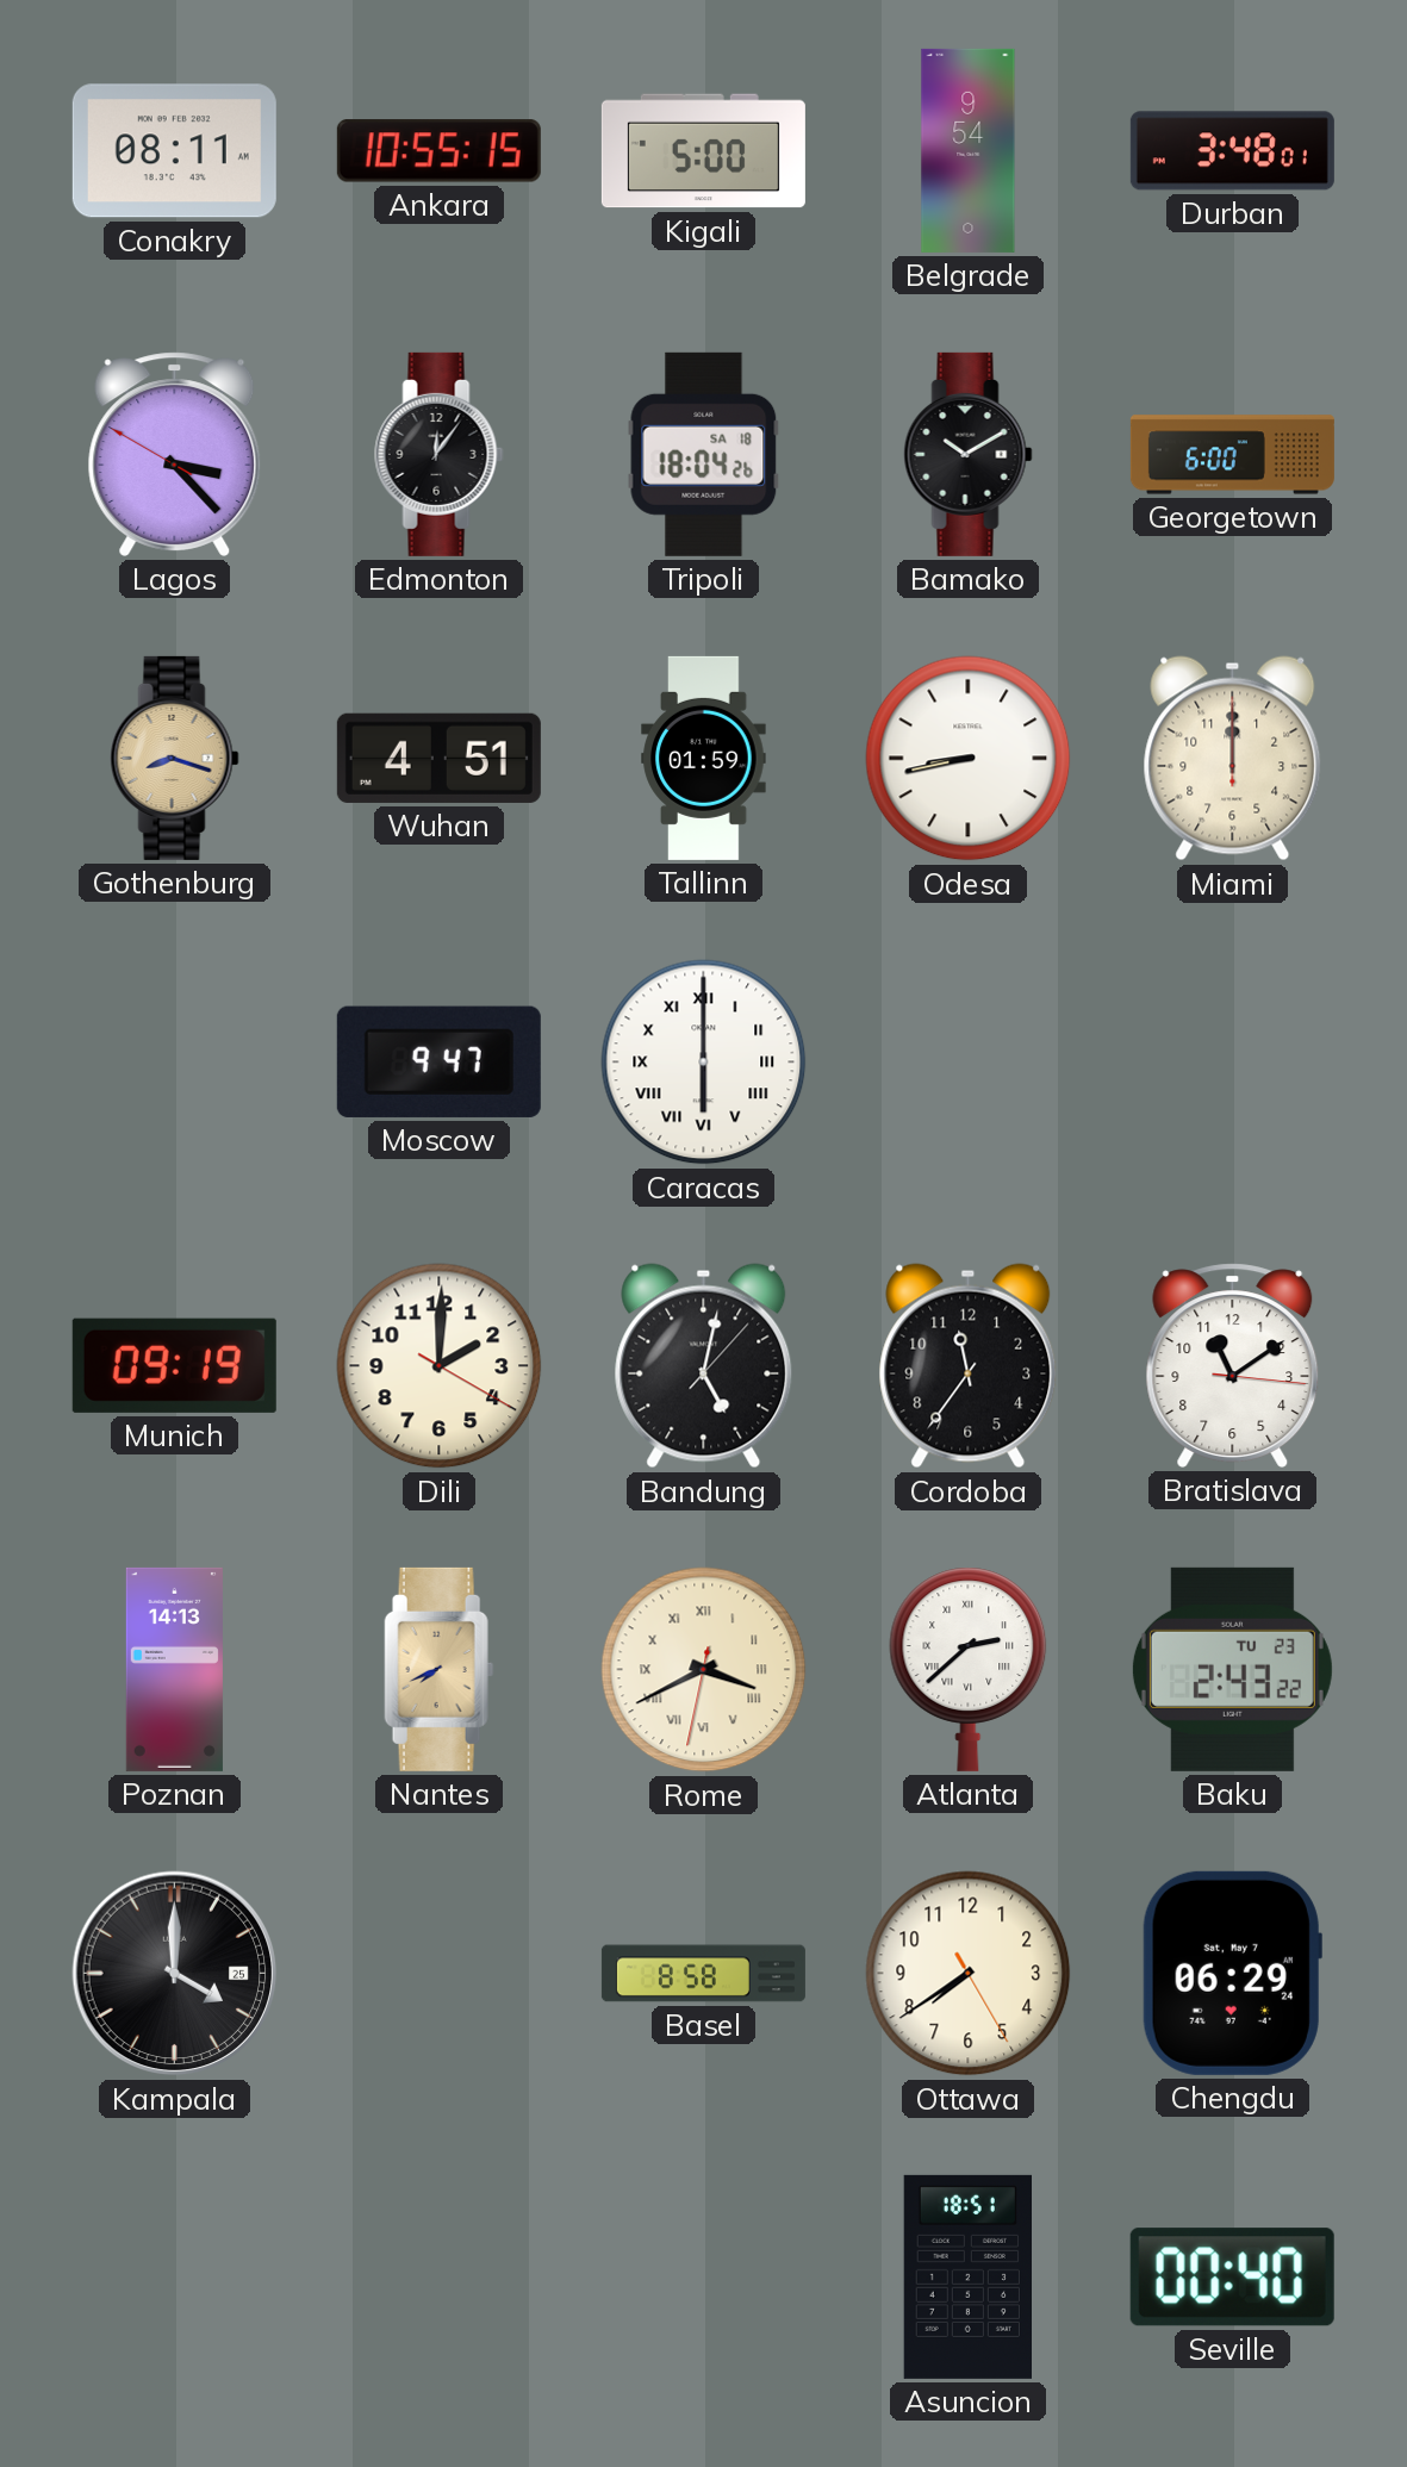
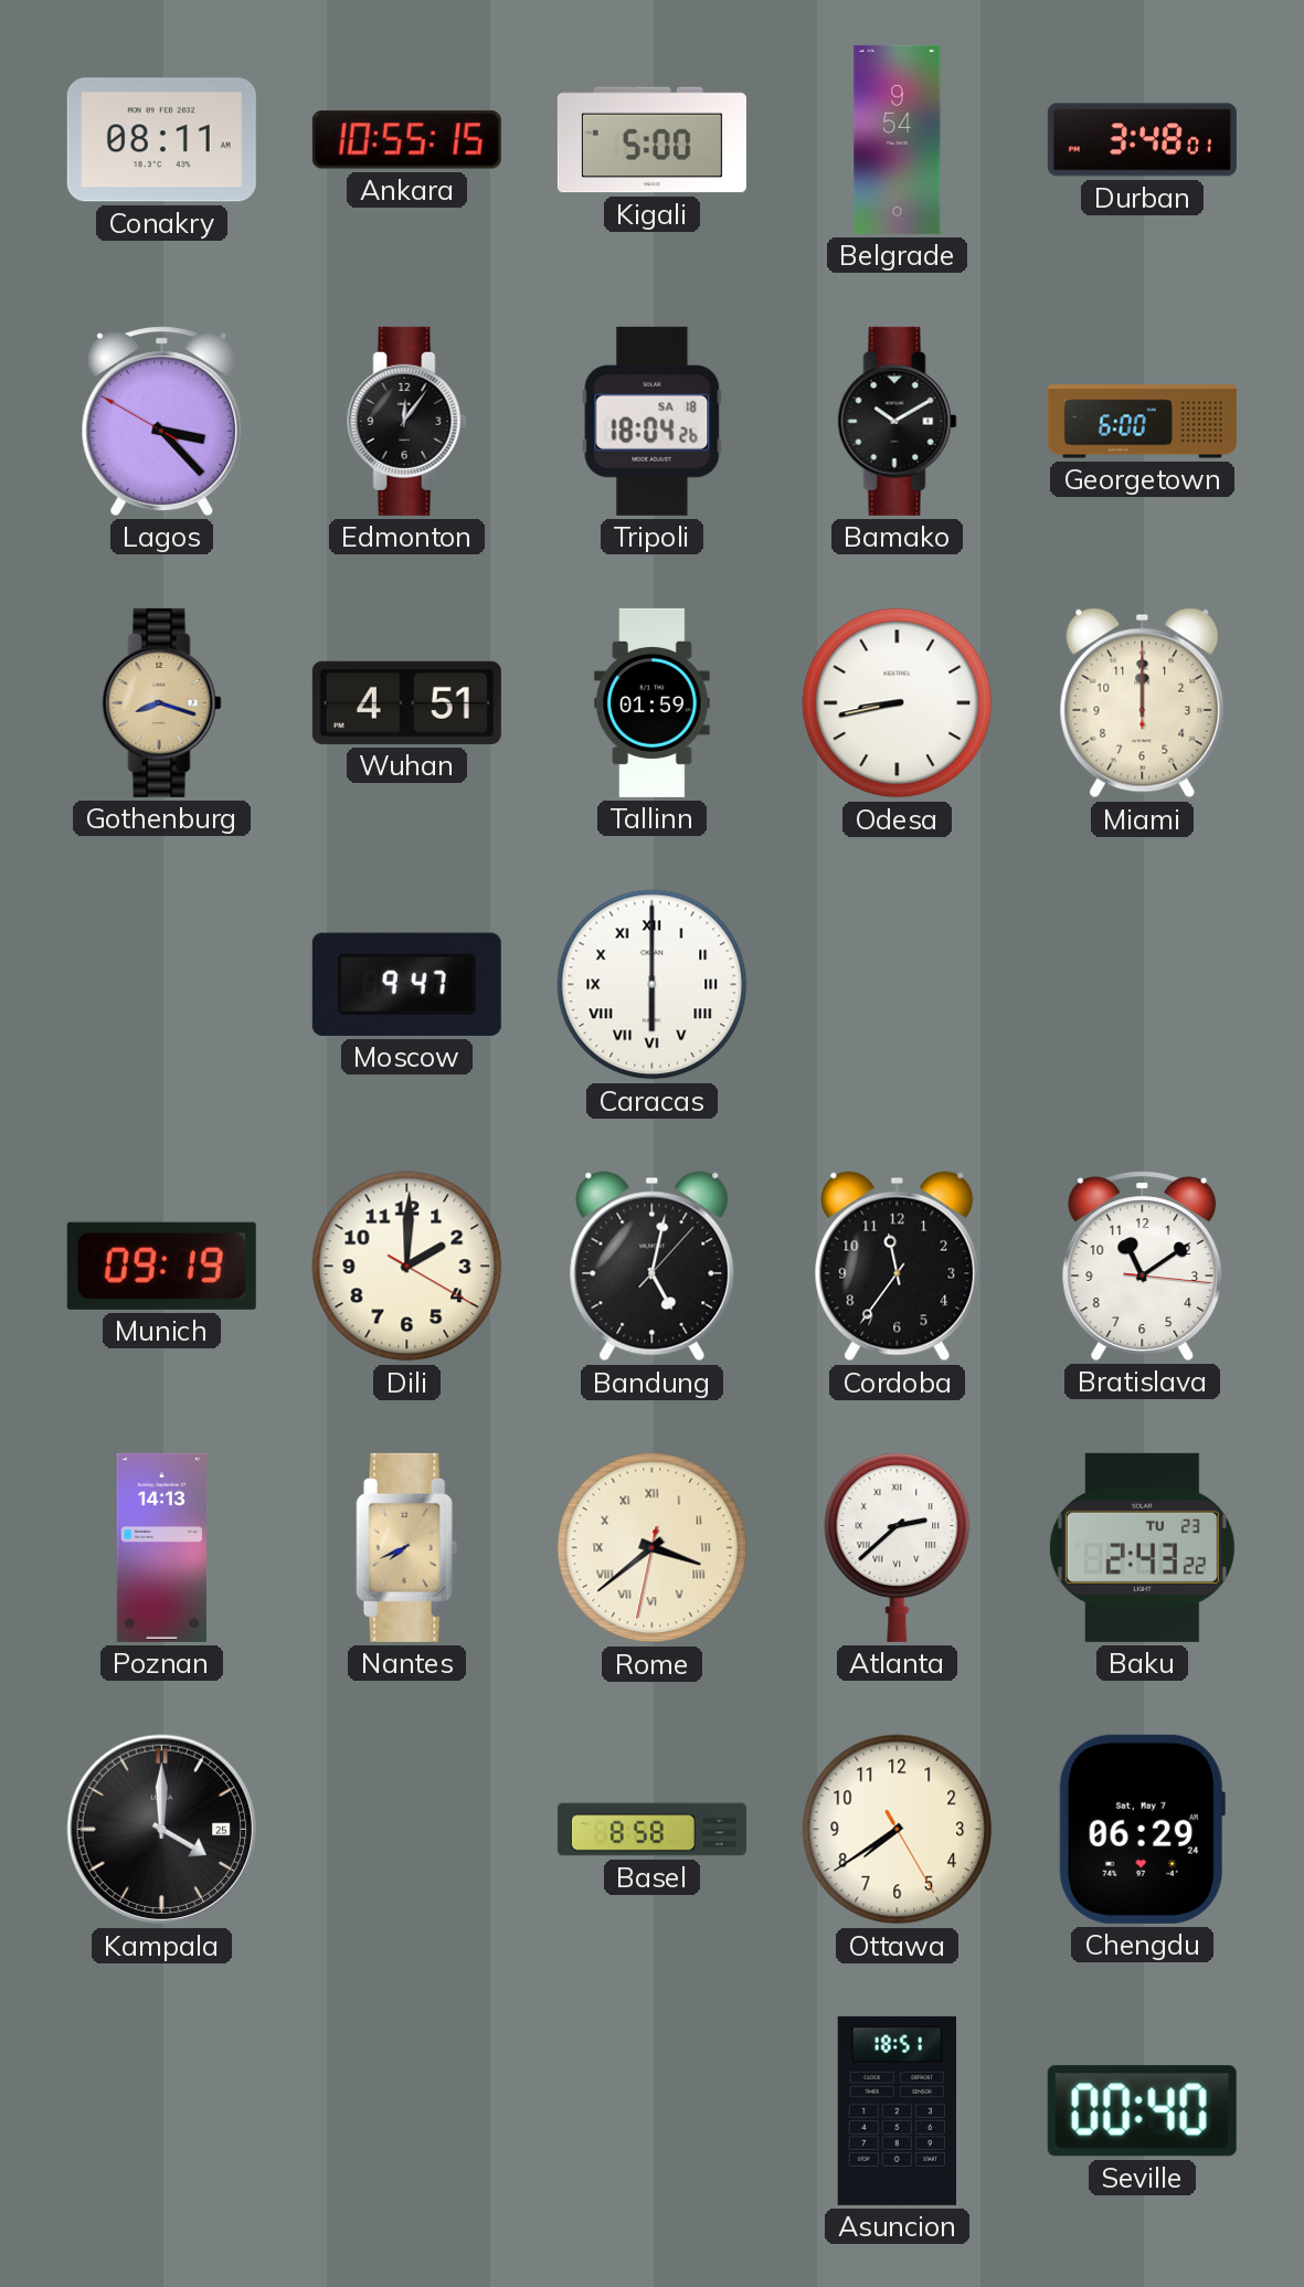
Rome: 3:40 -> 3:38 (653, 1548)
